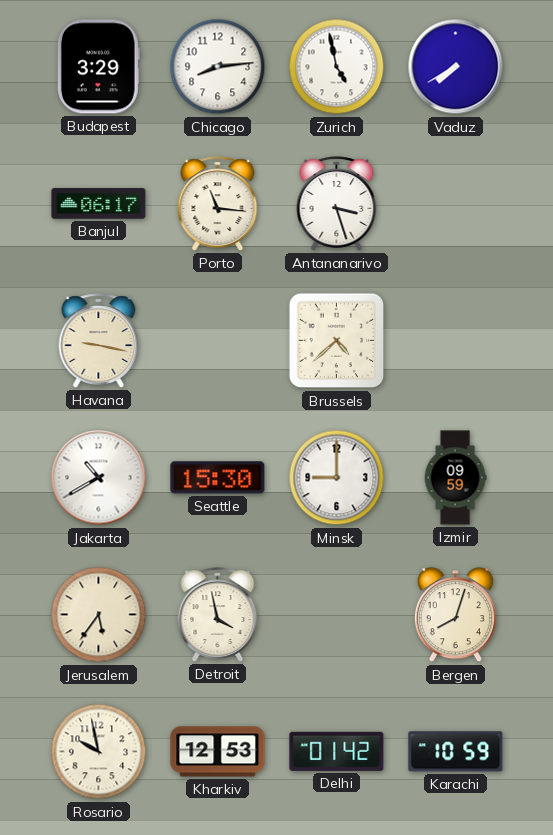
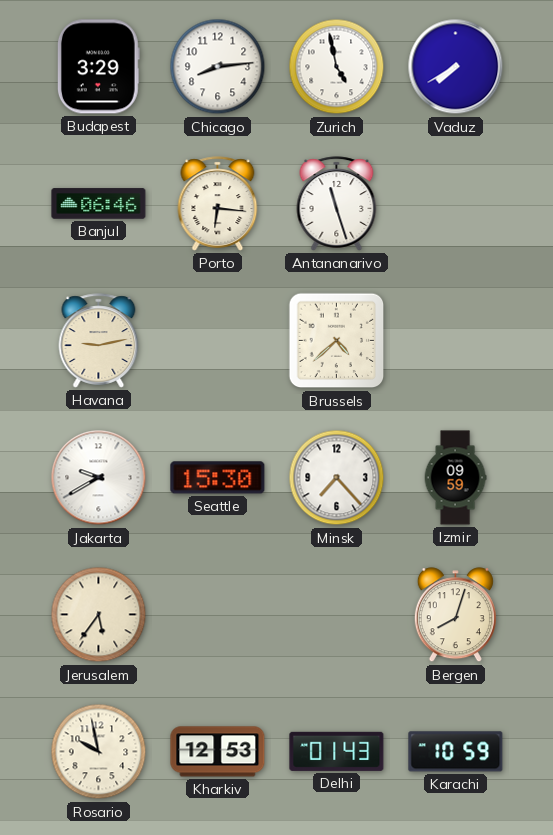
Banjul: 06:17 -> 06:46 (99, 204)
Porto: 11:16 -> 6:16 (218, 204)
Antananarivo: 3:27 -> 11:27 (337, 204)
Havana: 9:17 -> 9:13 (99, 341)
Jakarta: 10:40 -> 9:40 (99, 478)
Minsk: 9:00 -> 7:23 (337, 478)
Detroit: 3:58 -> none (218, 615)
Delhi: 01:42 -> 01:43 (337, 751)
